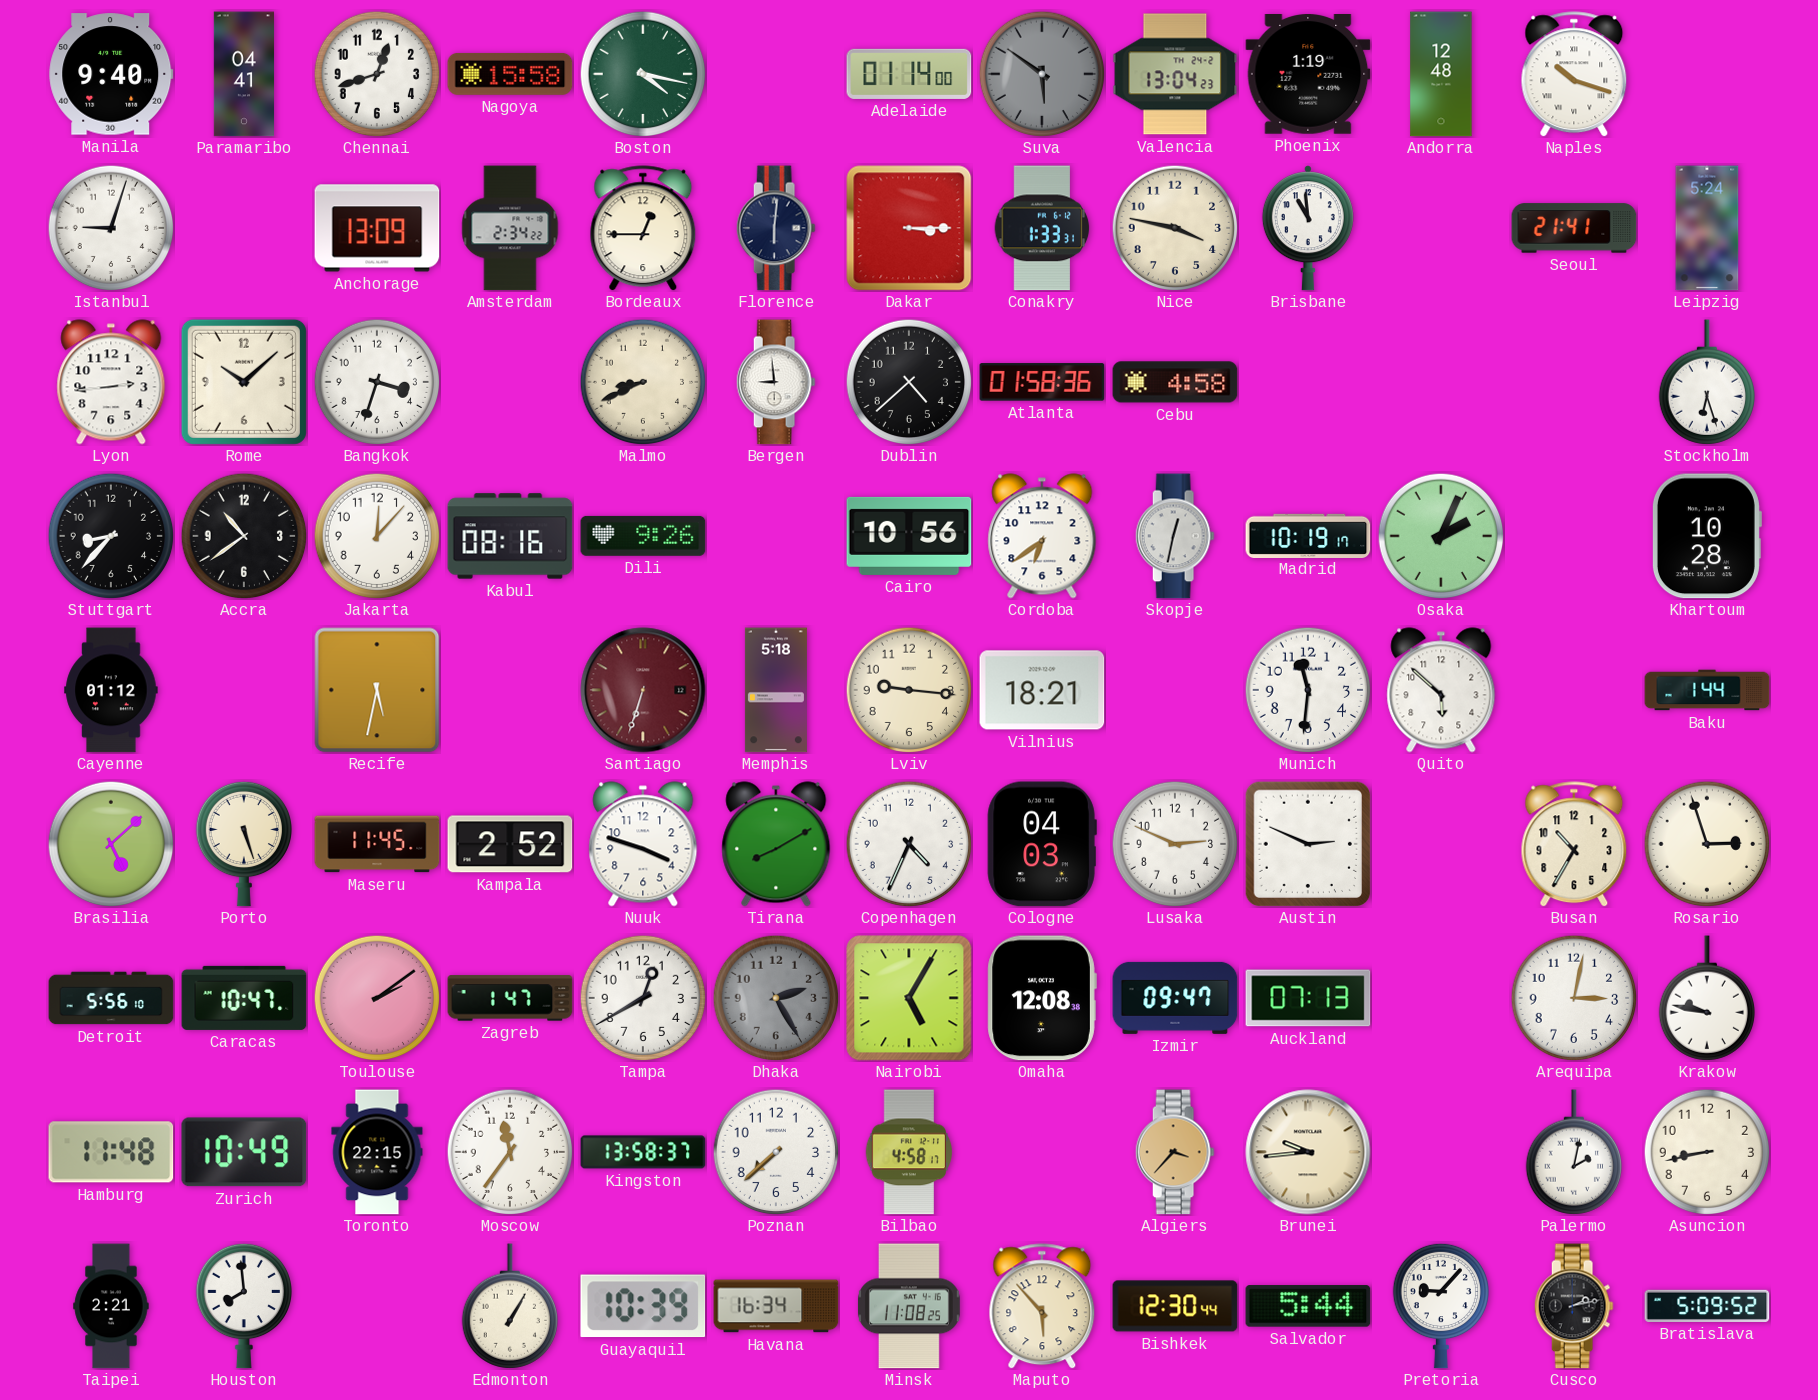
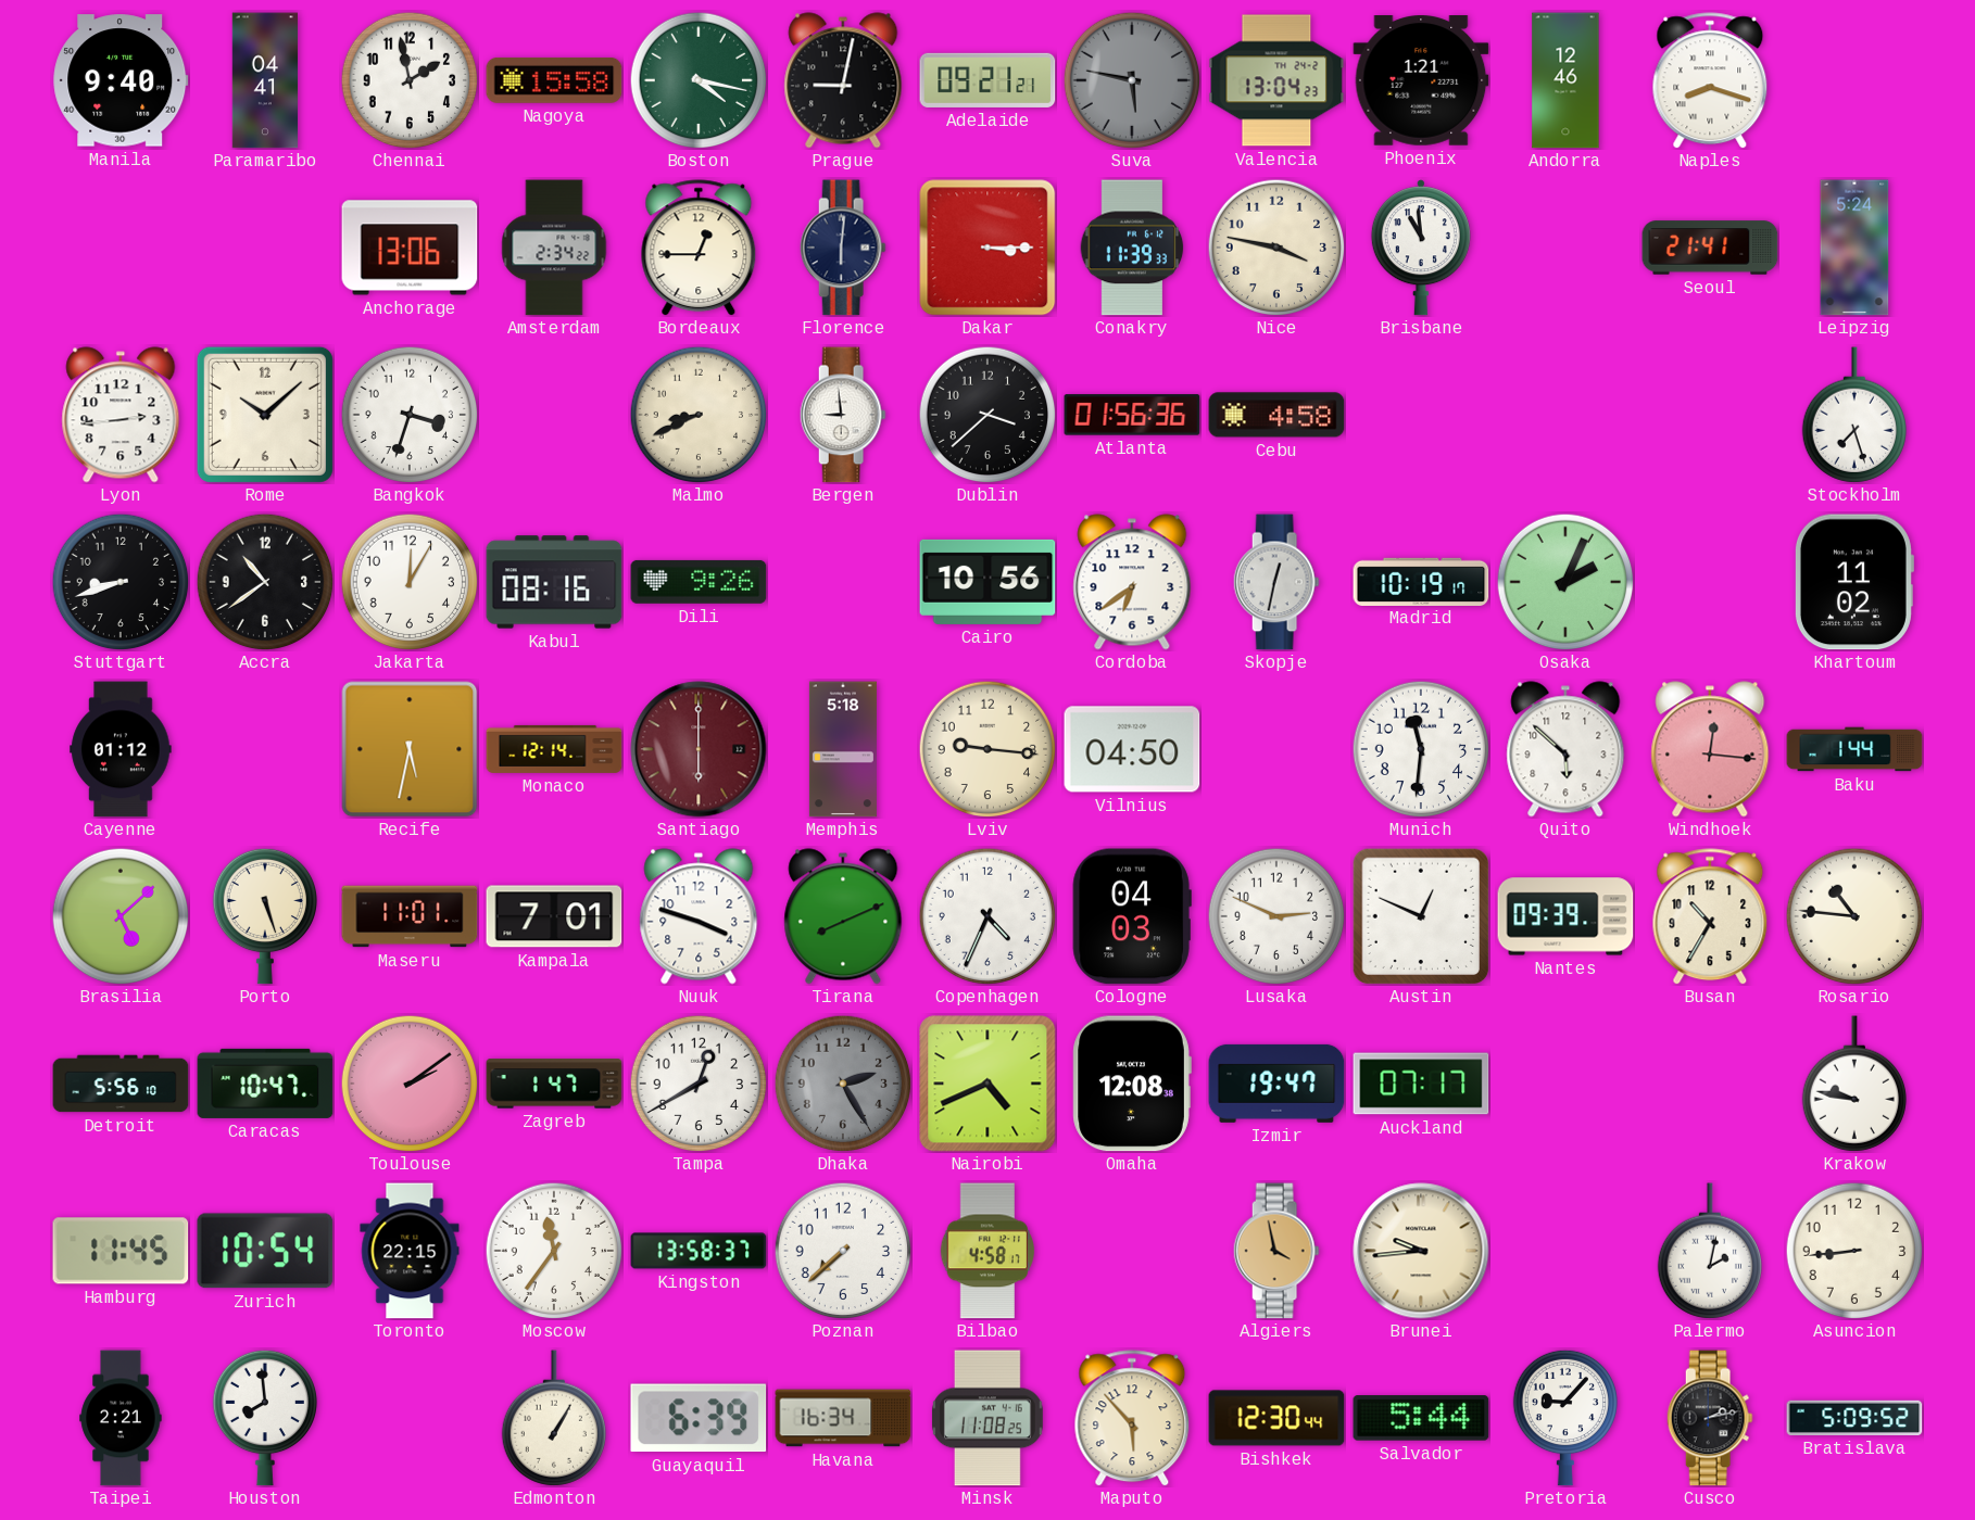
Chennai: 12:42 -> 1:58 (410, 80)
Prague: none -> 9:02 (843, 80)
Adelaide: 01:14 -> 09:21 (987, 80)
Suva: 5:51 -> 5:47 (1132, 80)
Phoenix: 1:19 -> 1:21 (1421, 81)
Andorra: 12:48 -> 12:46 (1565, 80)
Naples: 10:18 -> 8:18 (1710, 80)
Istanbul: 9:03 -> none (111, 228)
Anchorage: 13:09 -> 13:06 (410, 248)
Conakry: 1:33 -> 11:39 (1132, 248)
Dublin: 4:38 -> 3:38 (987, 415)
Atlanta: 01:58 -> 01:56 (1132, 415)
Stockholm: 6:27 -> 7:27 (1853, 415)
Stuttgart: 8:37 -> 8:42 (121, 582)
Jakarta: 12:07 -> 12:05 (410, 582)
Khartoum: 10:28 -> 11:02 (1853, 582)
Monaco: none -> 12:14 (554, 749)
Santiago: 6:33 -> 6:00 (699, 749)
Vilnius: 18:21 -> 04:50 (1132, 749)
Windhoek: none -> 12:16 (1710, 749)
Maseru: 11:45 -> 11:01 (410, 916)
Kampala: 2:52 -> 7:01 (554, 916)
Tirana: 8:10 -> 8:11 (843, 916)
Austin: 2:49 -> 12:49 (1420, 915)
Nantes: none -> 09:39 (1565, 916)
Rosario: 2:57 -> 10:46 (1854, 916)
Nairobi: 5:05 -> 4:41 (987, 1084)
Izmir: 09:47 -> 19:47 (1276, 1084)
Auckland: 07:13 -> 07:17 (1421, 1084)
Arequipa: 3:02 -> none (1574, 998)
Hamburg: 11:48 -> 11:45 (121, 1251)
Zurich: 10:49 -> 10:54 (265, 1251)
Algiers: 3:37 -> 3:58 (1276, 1251)
Asuncion: 8:43 -> 8:44 (1854, 1251)
Guayaquil: 10:39 -> 6:39 (699, 1418)
